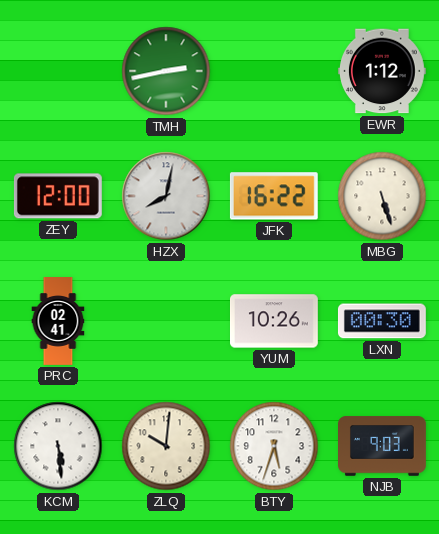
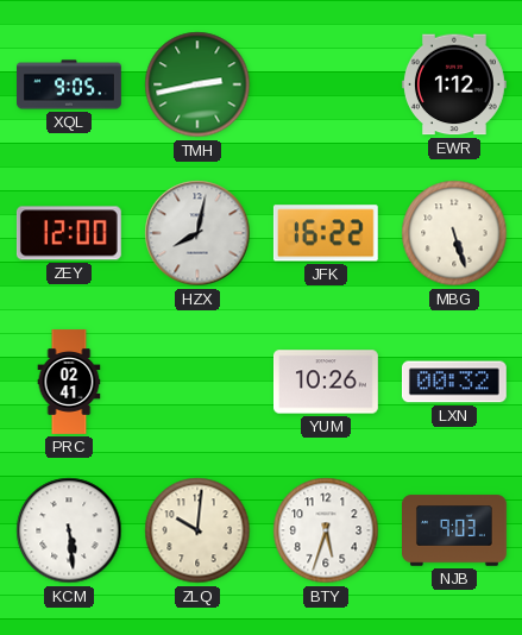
XQL: none -> 9:05 (70, 84)
LXN: 00:30 -> 00:32 (454, 382)
